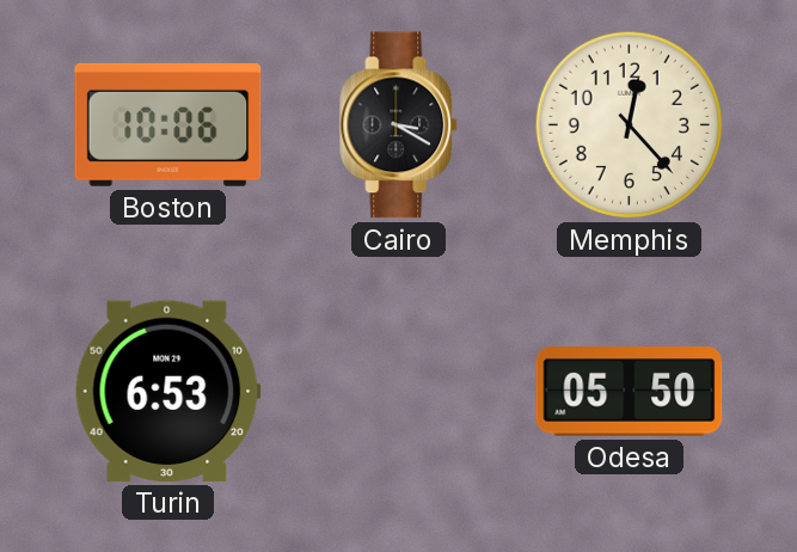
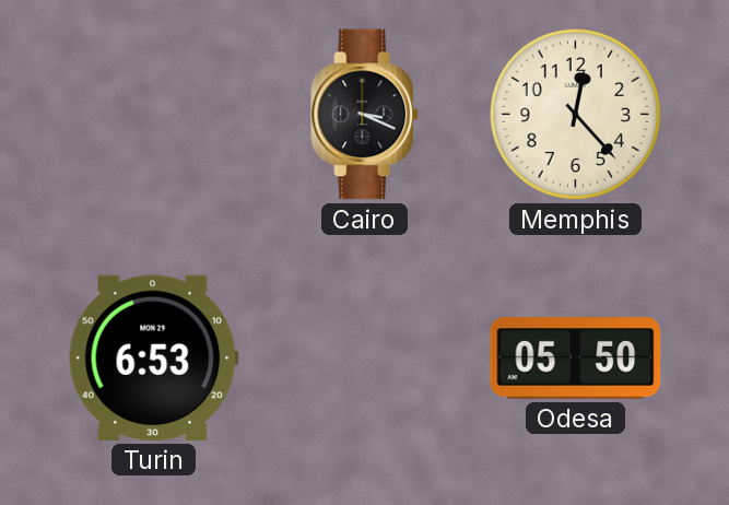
Boston: 10:06 -> none (168, 124)
Cairo: 3:20 -> 3:19 (365, 115)
